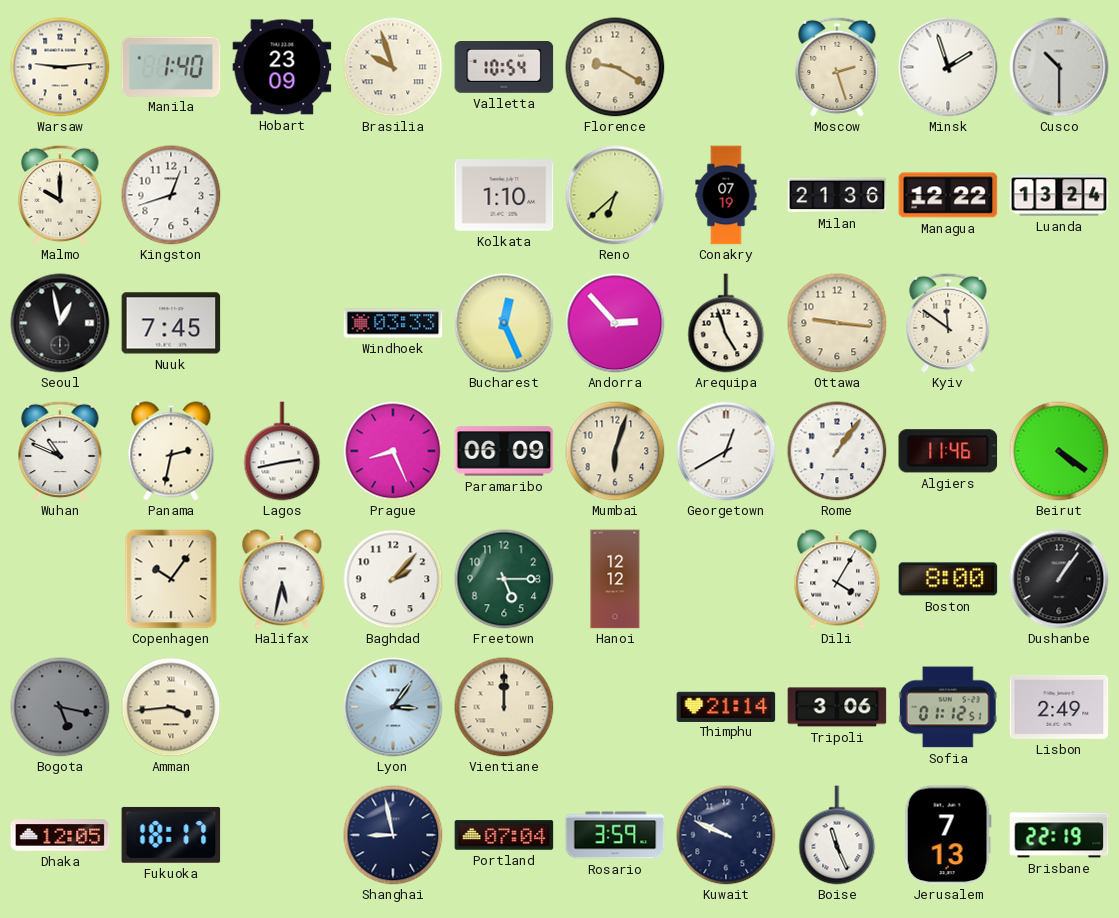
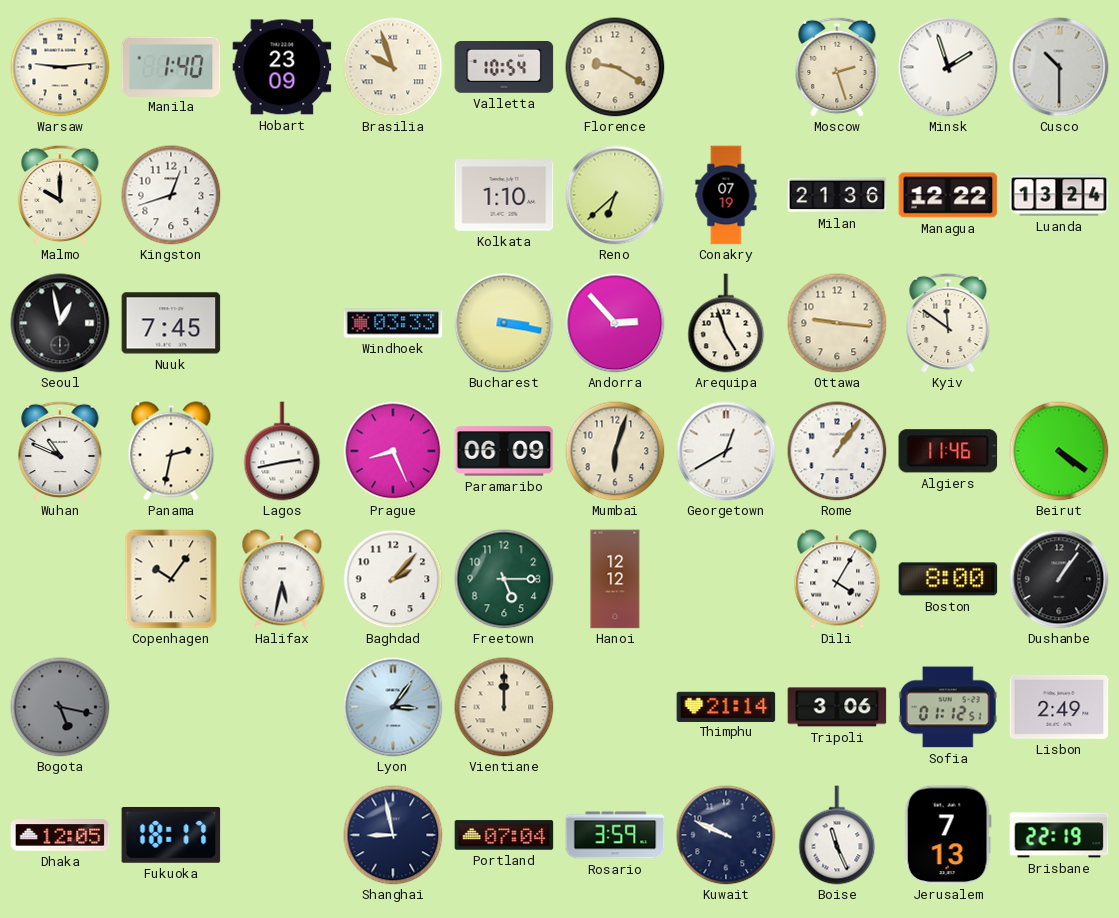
Bucharest: 12:26 -> 3:17 (504, 323)
Amman: 3:44 -> none (171, 707)
